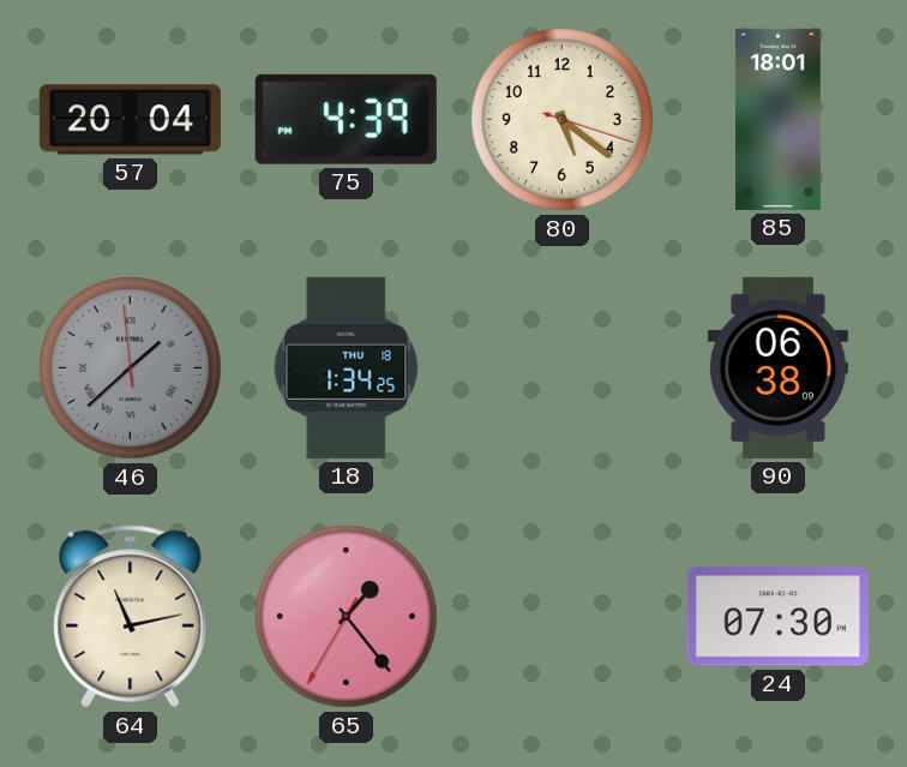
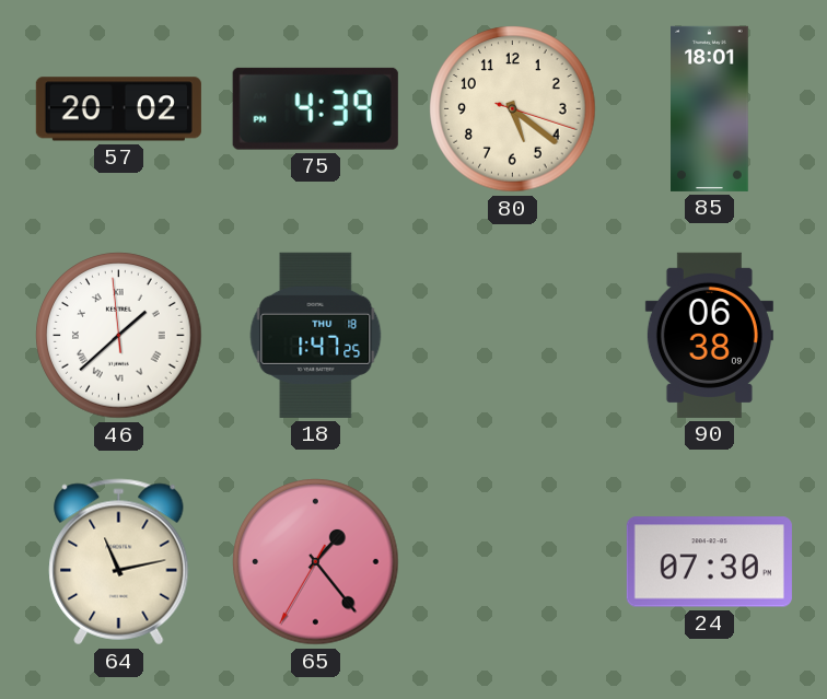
57: 20:04 -> 20:02 (118, 109)
46 dial: grey -> white (119, 336)
18: 1:34 -> 1:47 (316, 335)
